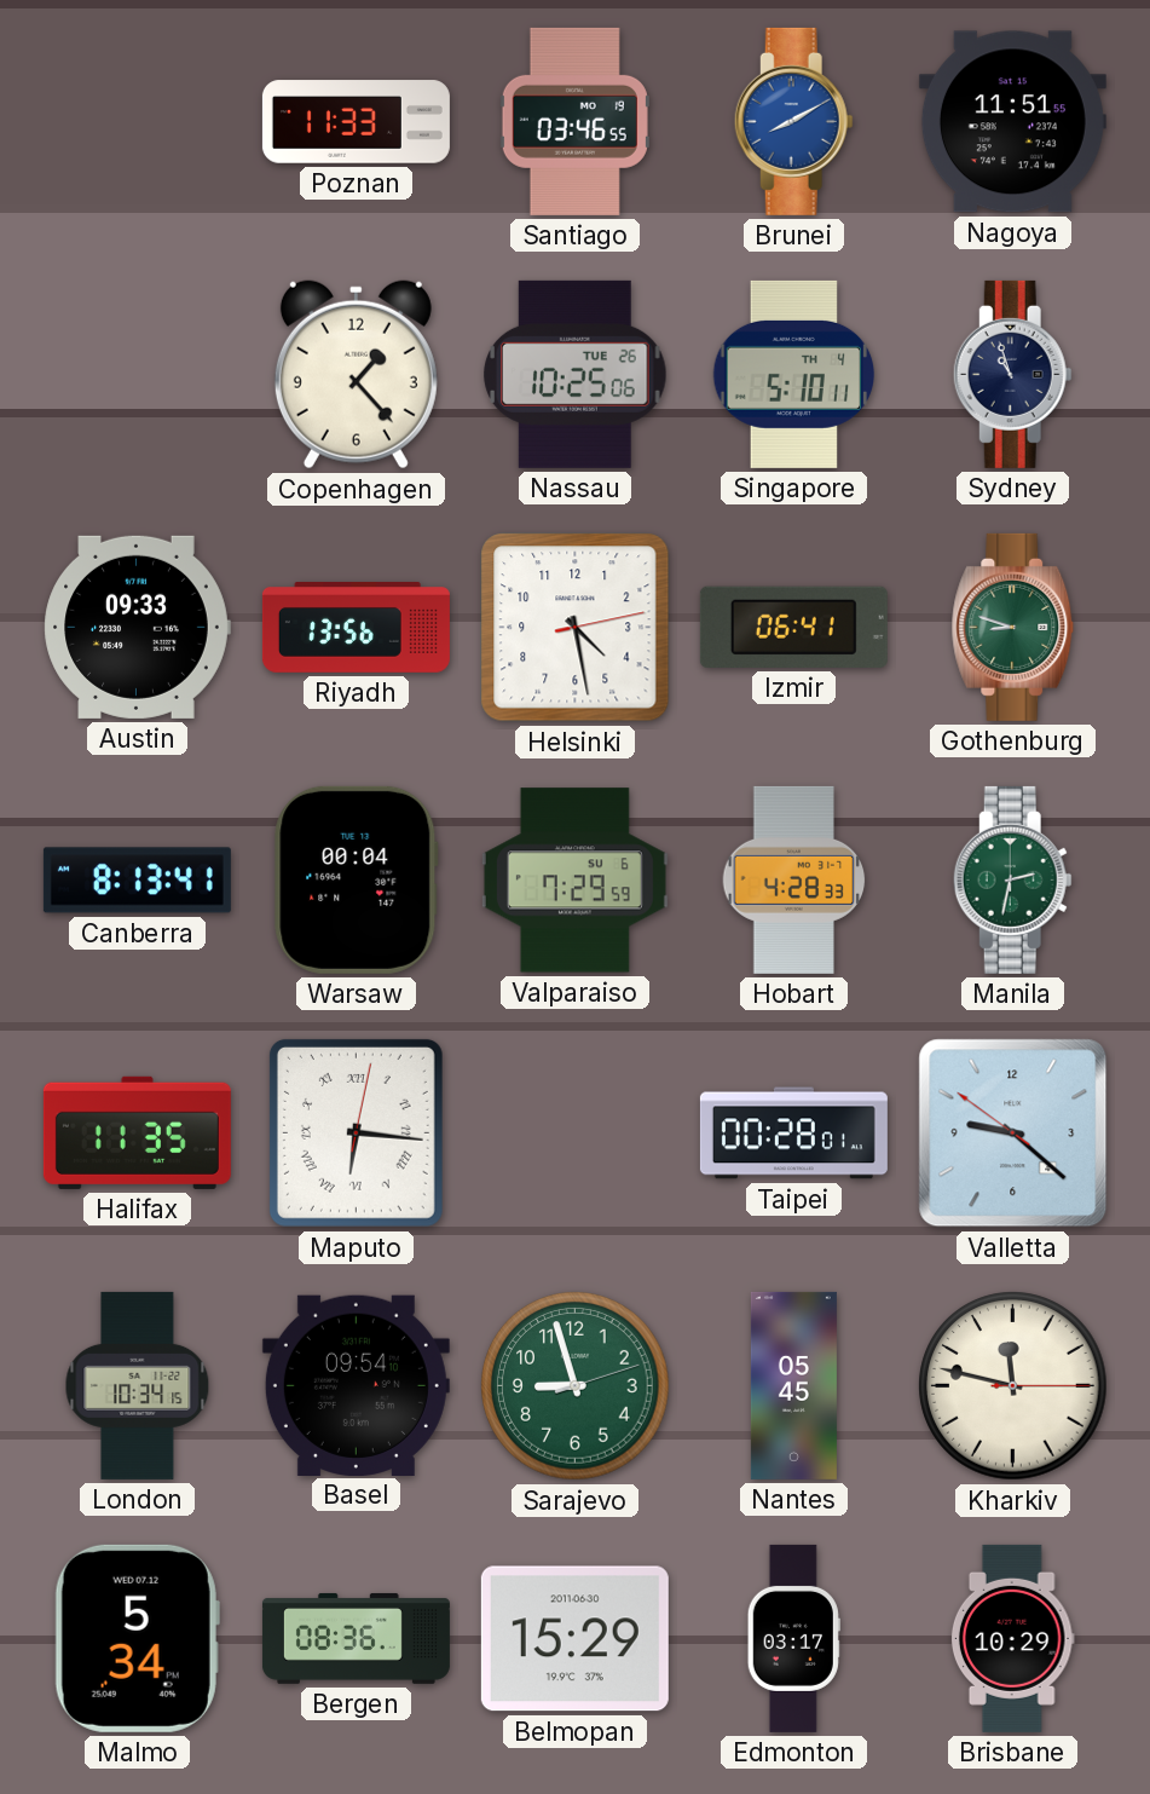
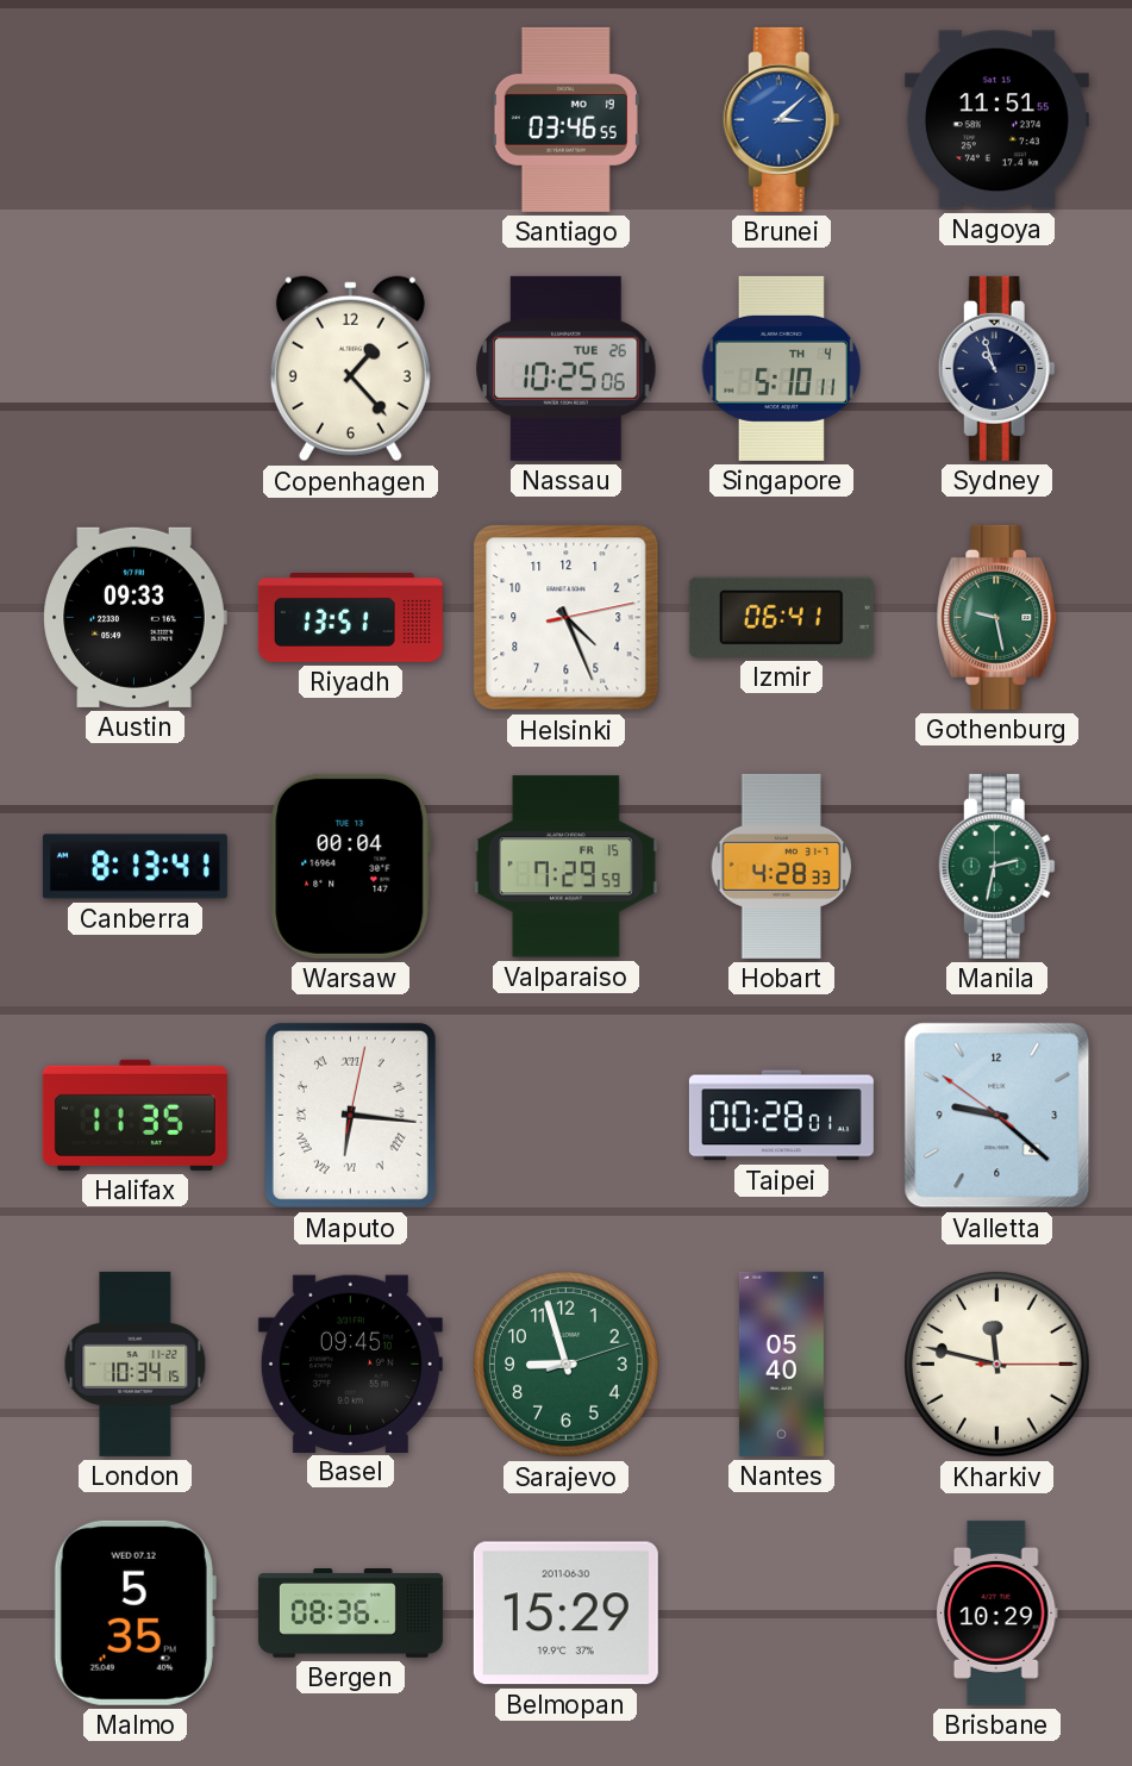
Poznan: 11:33 -> none (356, 122)
Brunei: 8:10 -> 3:08 (781, 119)
Riyadh: 13:56 -> 13:51 (350, 618)
Helsinki: 4:28 -> 4:26 (567, 618)
Gothenburg: 8:48 -> 9:28 (997, 617)
Valparaiso date: SU 6 -> FR 15 (565, 867)
Basel: 09:54 -> 09:45 (350, 1363)
Nantes: 05:45 -> 05:40 (781, 1363)
Malmo: 5:34 -> 5:35 (135, 1612)
Edmonton: 03:17 -> none (793, 1638)
